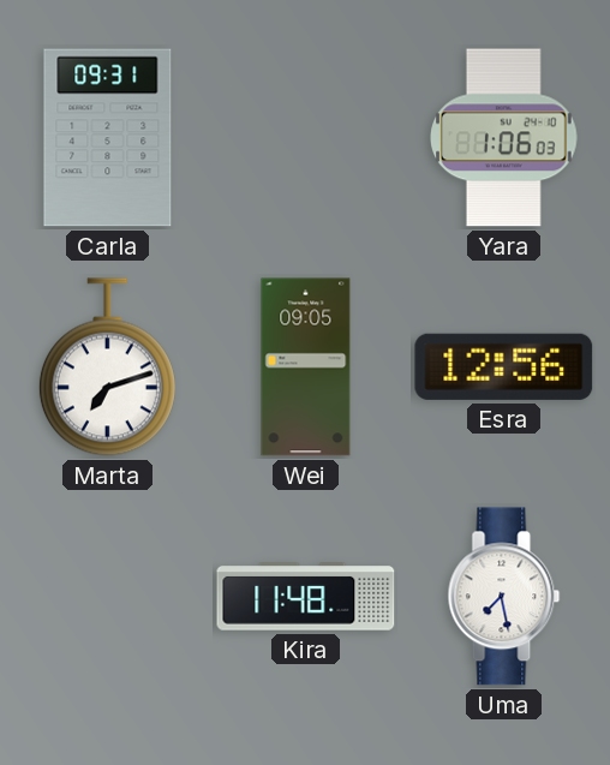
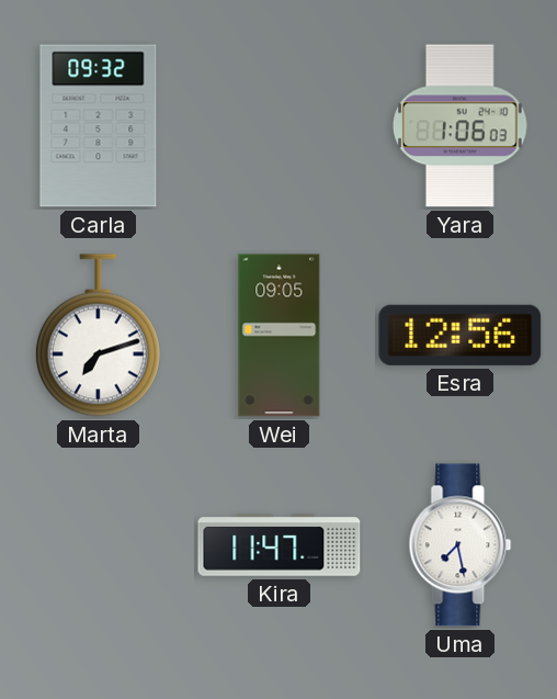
Carla: 09:31 -> 09:32 (99, 126)
Kira: 11:48 -> 11:47 (280, 545)
